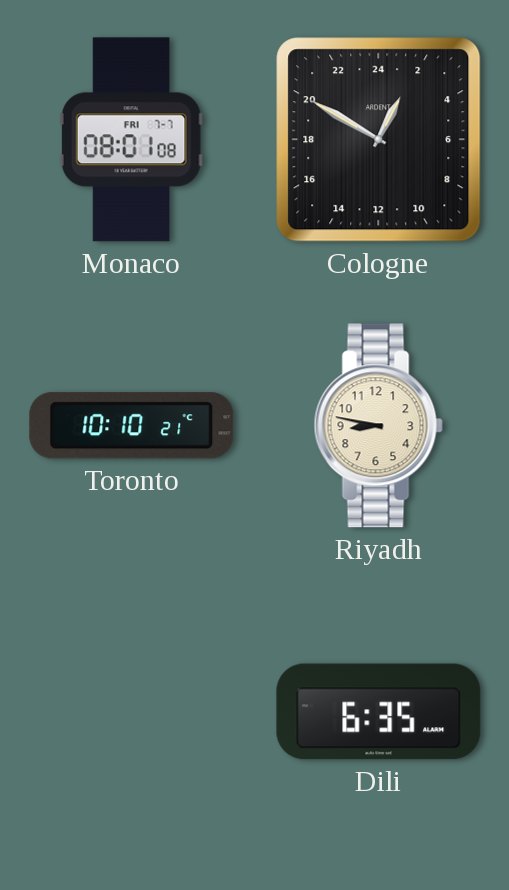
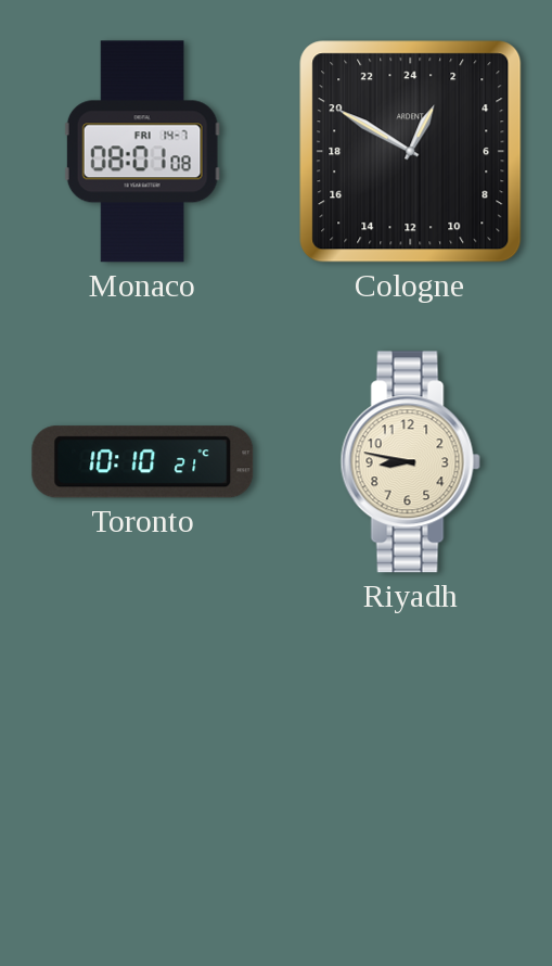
Monaco date: FRI 7-7 -> FRI 14-7 (142, 152)
Dili: 6:35 -> none (379, 712)
